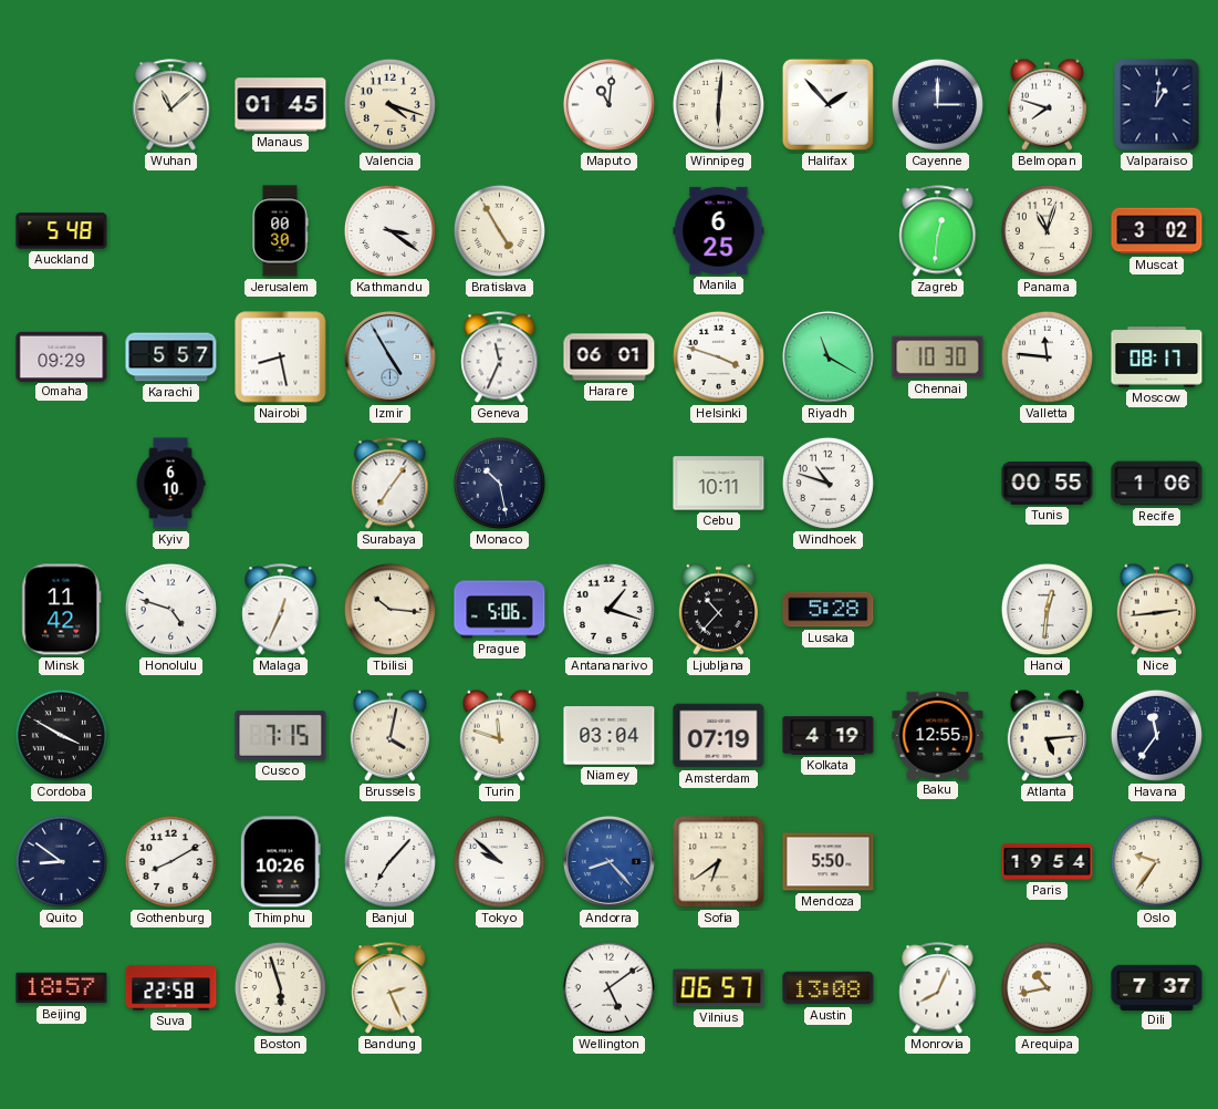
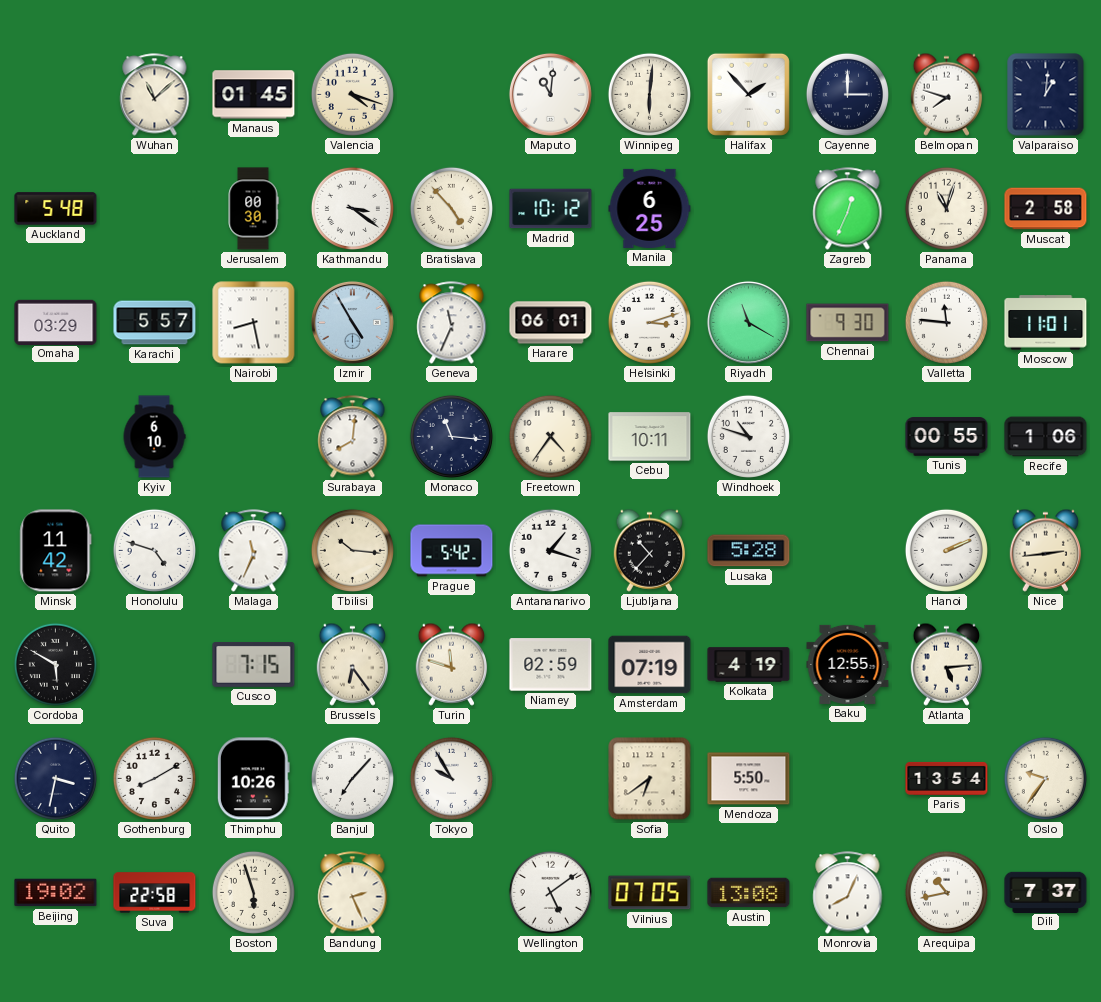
Bratislava: 4:55 -> 4:53 (451, 208)
Madrid: none -> 10:12 (551, 209)
Zagreb: 12:31 -> 12:34 (848, 209)
Muscat: 3:02 -> 2:58 (1046, 209)
Omaha: 09:29 -> 03:29 (56, 322)
Helsinki: 3:48 -> 3:12 (649, 322)
Chennai: 10:30 -> 9:30 (848, 323)
Moscow: 08:17 -> 11:01 (1046, 323)
Surabaya: 7:06 -> 8:01 (353, 437)
Monaco: 10:28 -> 11:16 (451, 436)
Freetown: none -> 4:36 (550, 436)
Malaga: 12:34 -> 11:34 (254, 551)
Prague: 5:06 -> 5:42 (452, 551)
Hanoi: 12:31 -> 2:11 (946, 550)
Cordoba: 3:50 -> 5:50 (55, 664)
Brussels: 4:02 -> 6:24 (353, 664)
Niamey: 03:04 -> 02:59 (551, 665)
Havana: 11:36 -> none (1156, 735)
Quito: 8:51 -> 3:32 (55, 778)
Tokyo: 9:52 -> 9:55 (451, 778)
Andorra: 8:23 -> none (608, 861)
Paris: 19:54 -> 13:54 (947, 778)
Beijing: 18:57 -> 19:02 (56, 893)
Vilnius: 06:57 -> 07:05 (650, 893)
